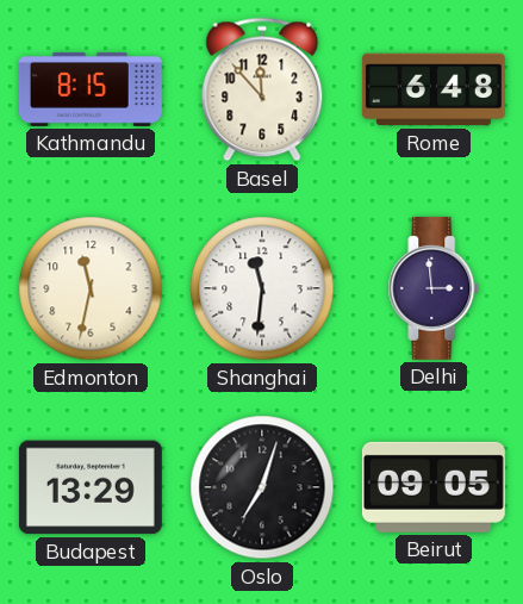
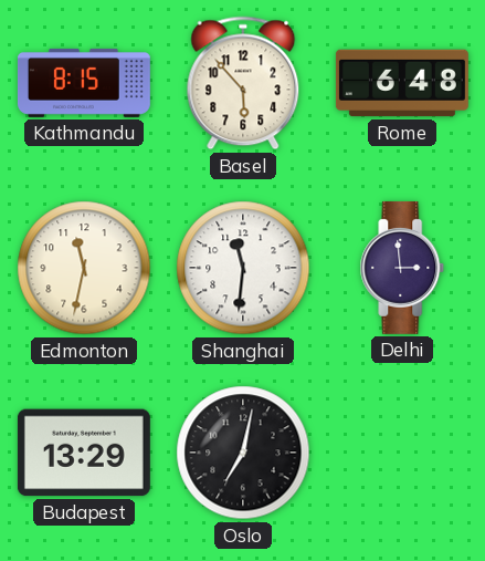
Basel: 11:53 -> 5:53 (243, 83)
Oslo: 7:03 -> 7:02 (243, 453)
Beirut: 09:05 -> none (434, 487)
